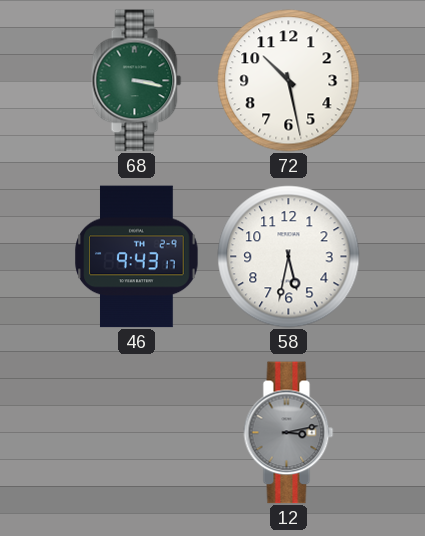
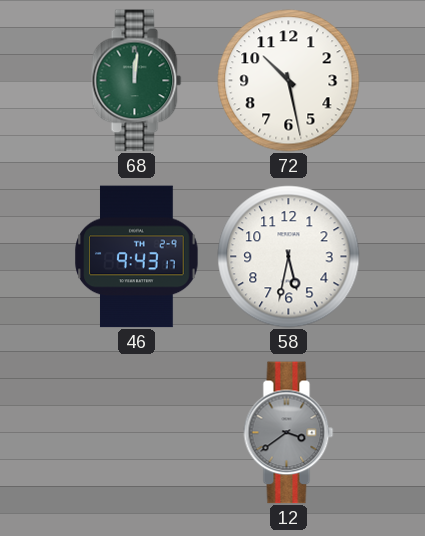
68: 3:17 -> 12:01 (137, 81)
12: 3:13 -> 3:39 (289, 433)
